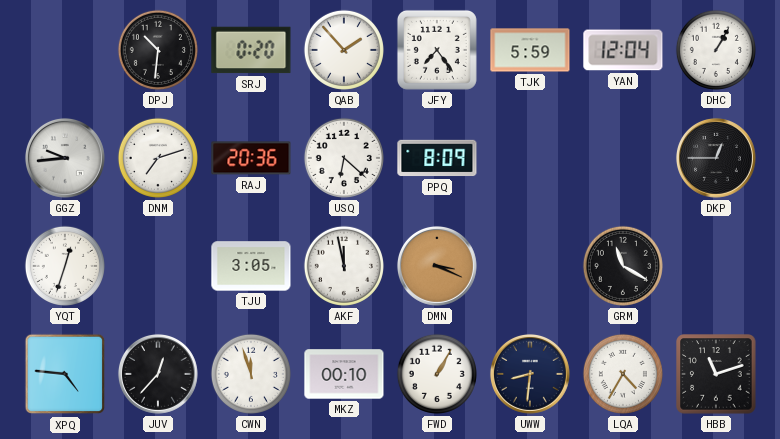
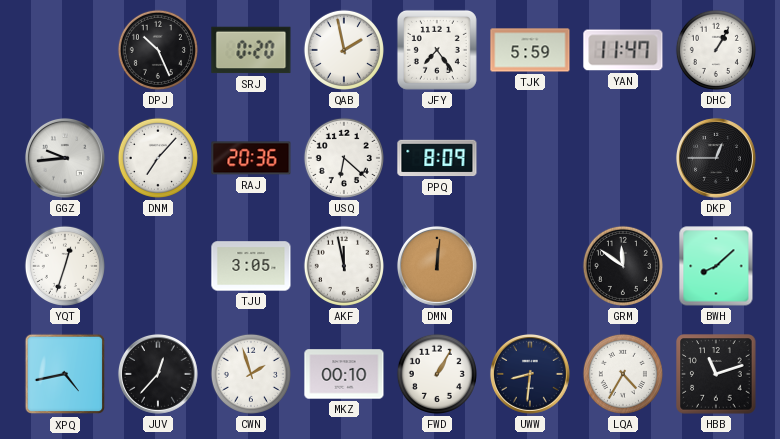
DPJ: 10:31 -> 10:26 (158, 50)
QAB: 1:53 -> 1:58 (344, 50)
YAN: 12:04 -> 11:47 (623, 50)
DNM: 7:12 -> 7:07 (158, 158)
DMN: 3:19 -> 12:01 (437, 266)
GRM: 11:20 -> 11:51 (623, 266)
BWH: none -> 8:08 (716, 266)
XPQ: 4:46 -> 4:43 (65, 374)
CWN: 11:57 -> 1:57 (251, 374)
